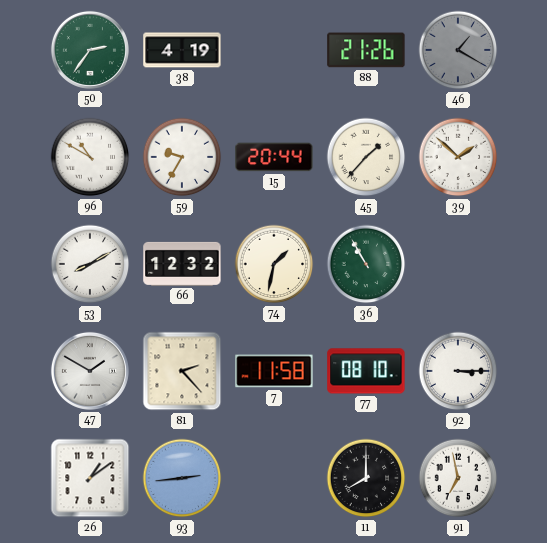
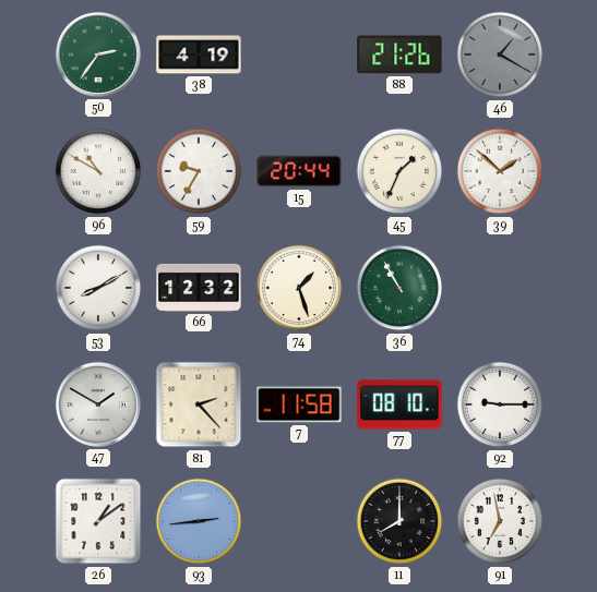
45: 1:37 -> 1:34 (399, 171)
74: 1:32 -> 1:27 (299, 288)
92: 3:15 -> 9:15 (500, 404)
